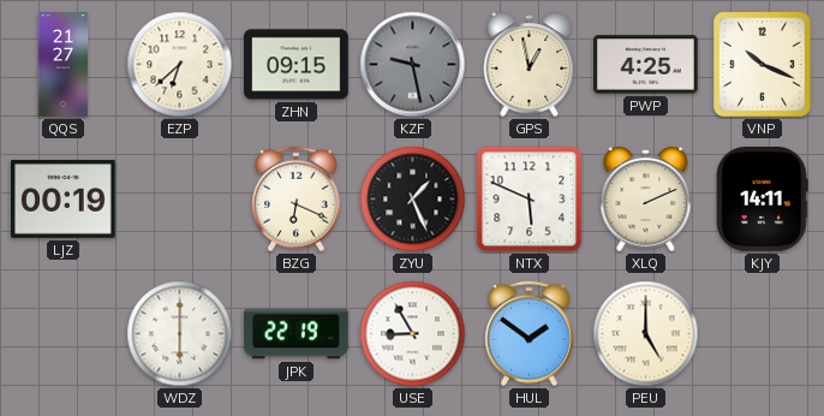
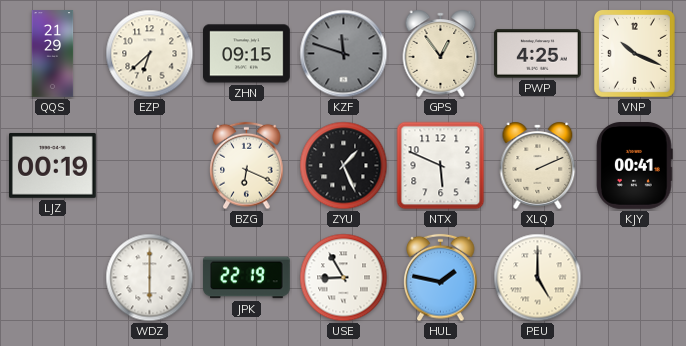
QQS: 21:27 -> 21:29 (53, 54)
KZF: 9:28 -> 11:48 (344, 54)
GPS: 12:58 -> 12:54 (441, 53)
KJY: 14:11 -> 00:41 (635, 166)
HUL: 1:51 -> 1:47 (441, 278)
